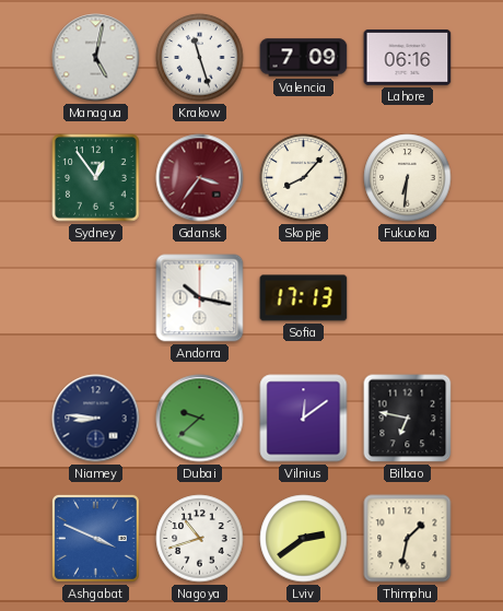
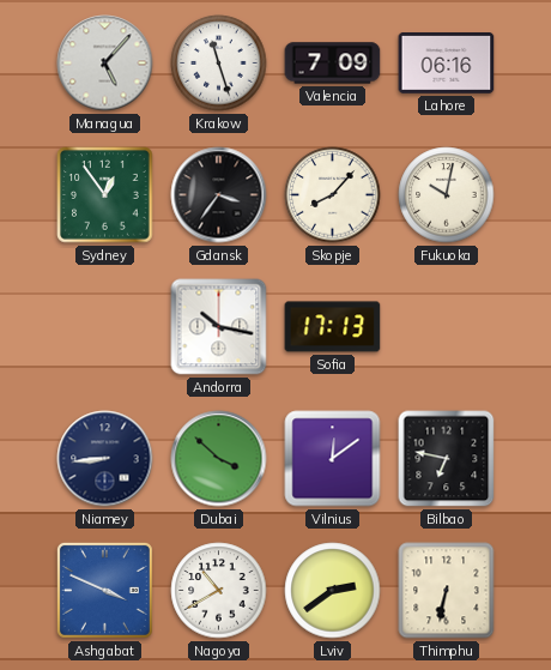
Managua: 5:02 -> 5:07 (105, 64)
Gdansk dial: burgundy -> black (219, 195)
Fukuoka: 6:31 -> 10:02 (447, 195)
Niamey: 8:46 -> 8:44 (105, 459)
Dubai: 9:38 -> 3:52 (219, 459)
Nagoya: 10:42 -> 10:40 (219, 591)
Thimphu: 1:32 -> 6:32 (447, 591)
